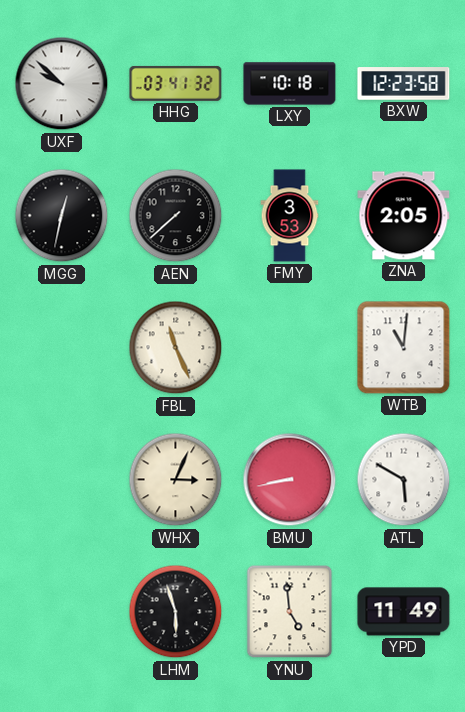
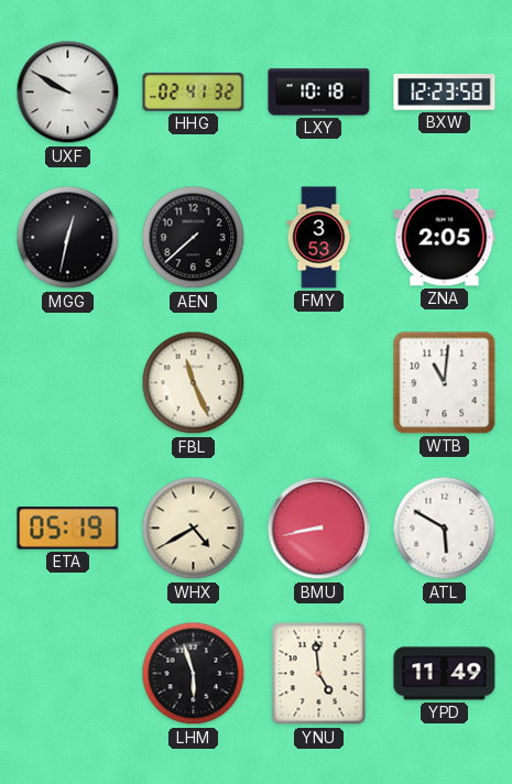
UXF: 9:52 -> 9:50 (68, 92)
HHG: 03:41 -> 02:41 (194, 91)
ETA: none -> 05:19 (68, 529)
WHX: 3:04 -> 4:40 (194, 529)
